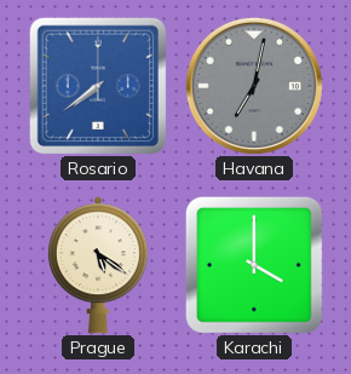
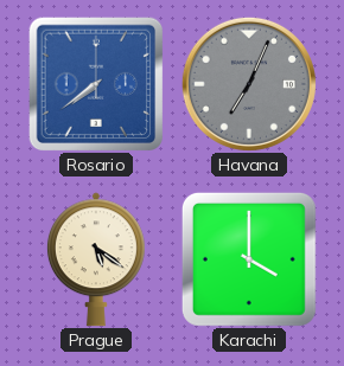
Havana: 7:02 -> 7:04 (249, 84)
